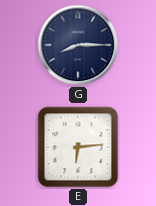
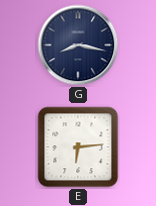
G: 8:15 -> 8:17 (78, 45)
